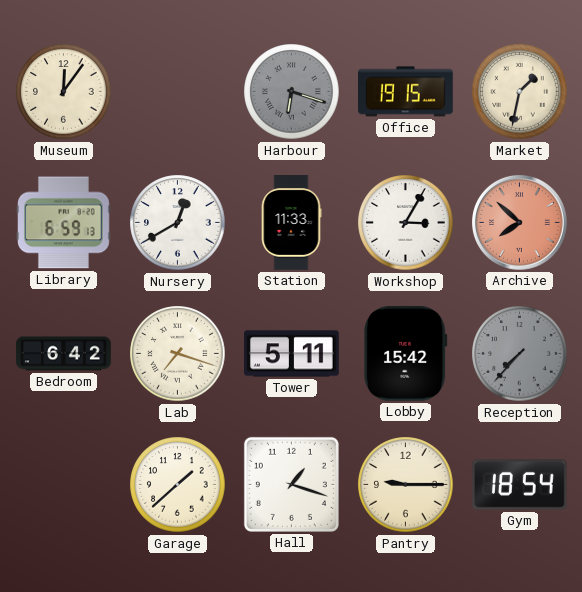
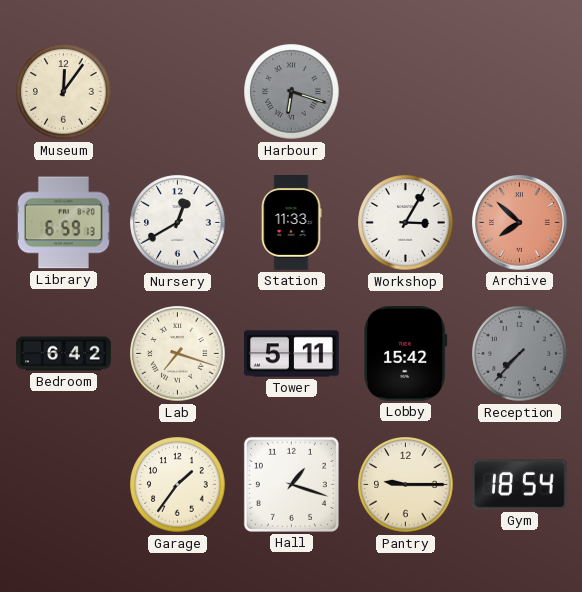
Office: 19:15 -> none (406, 92)
Market: 1:32 -> none (520, 92)
Garage: 1:38 -> 1:36 (178, 485)
